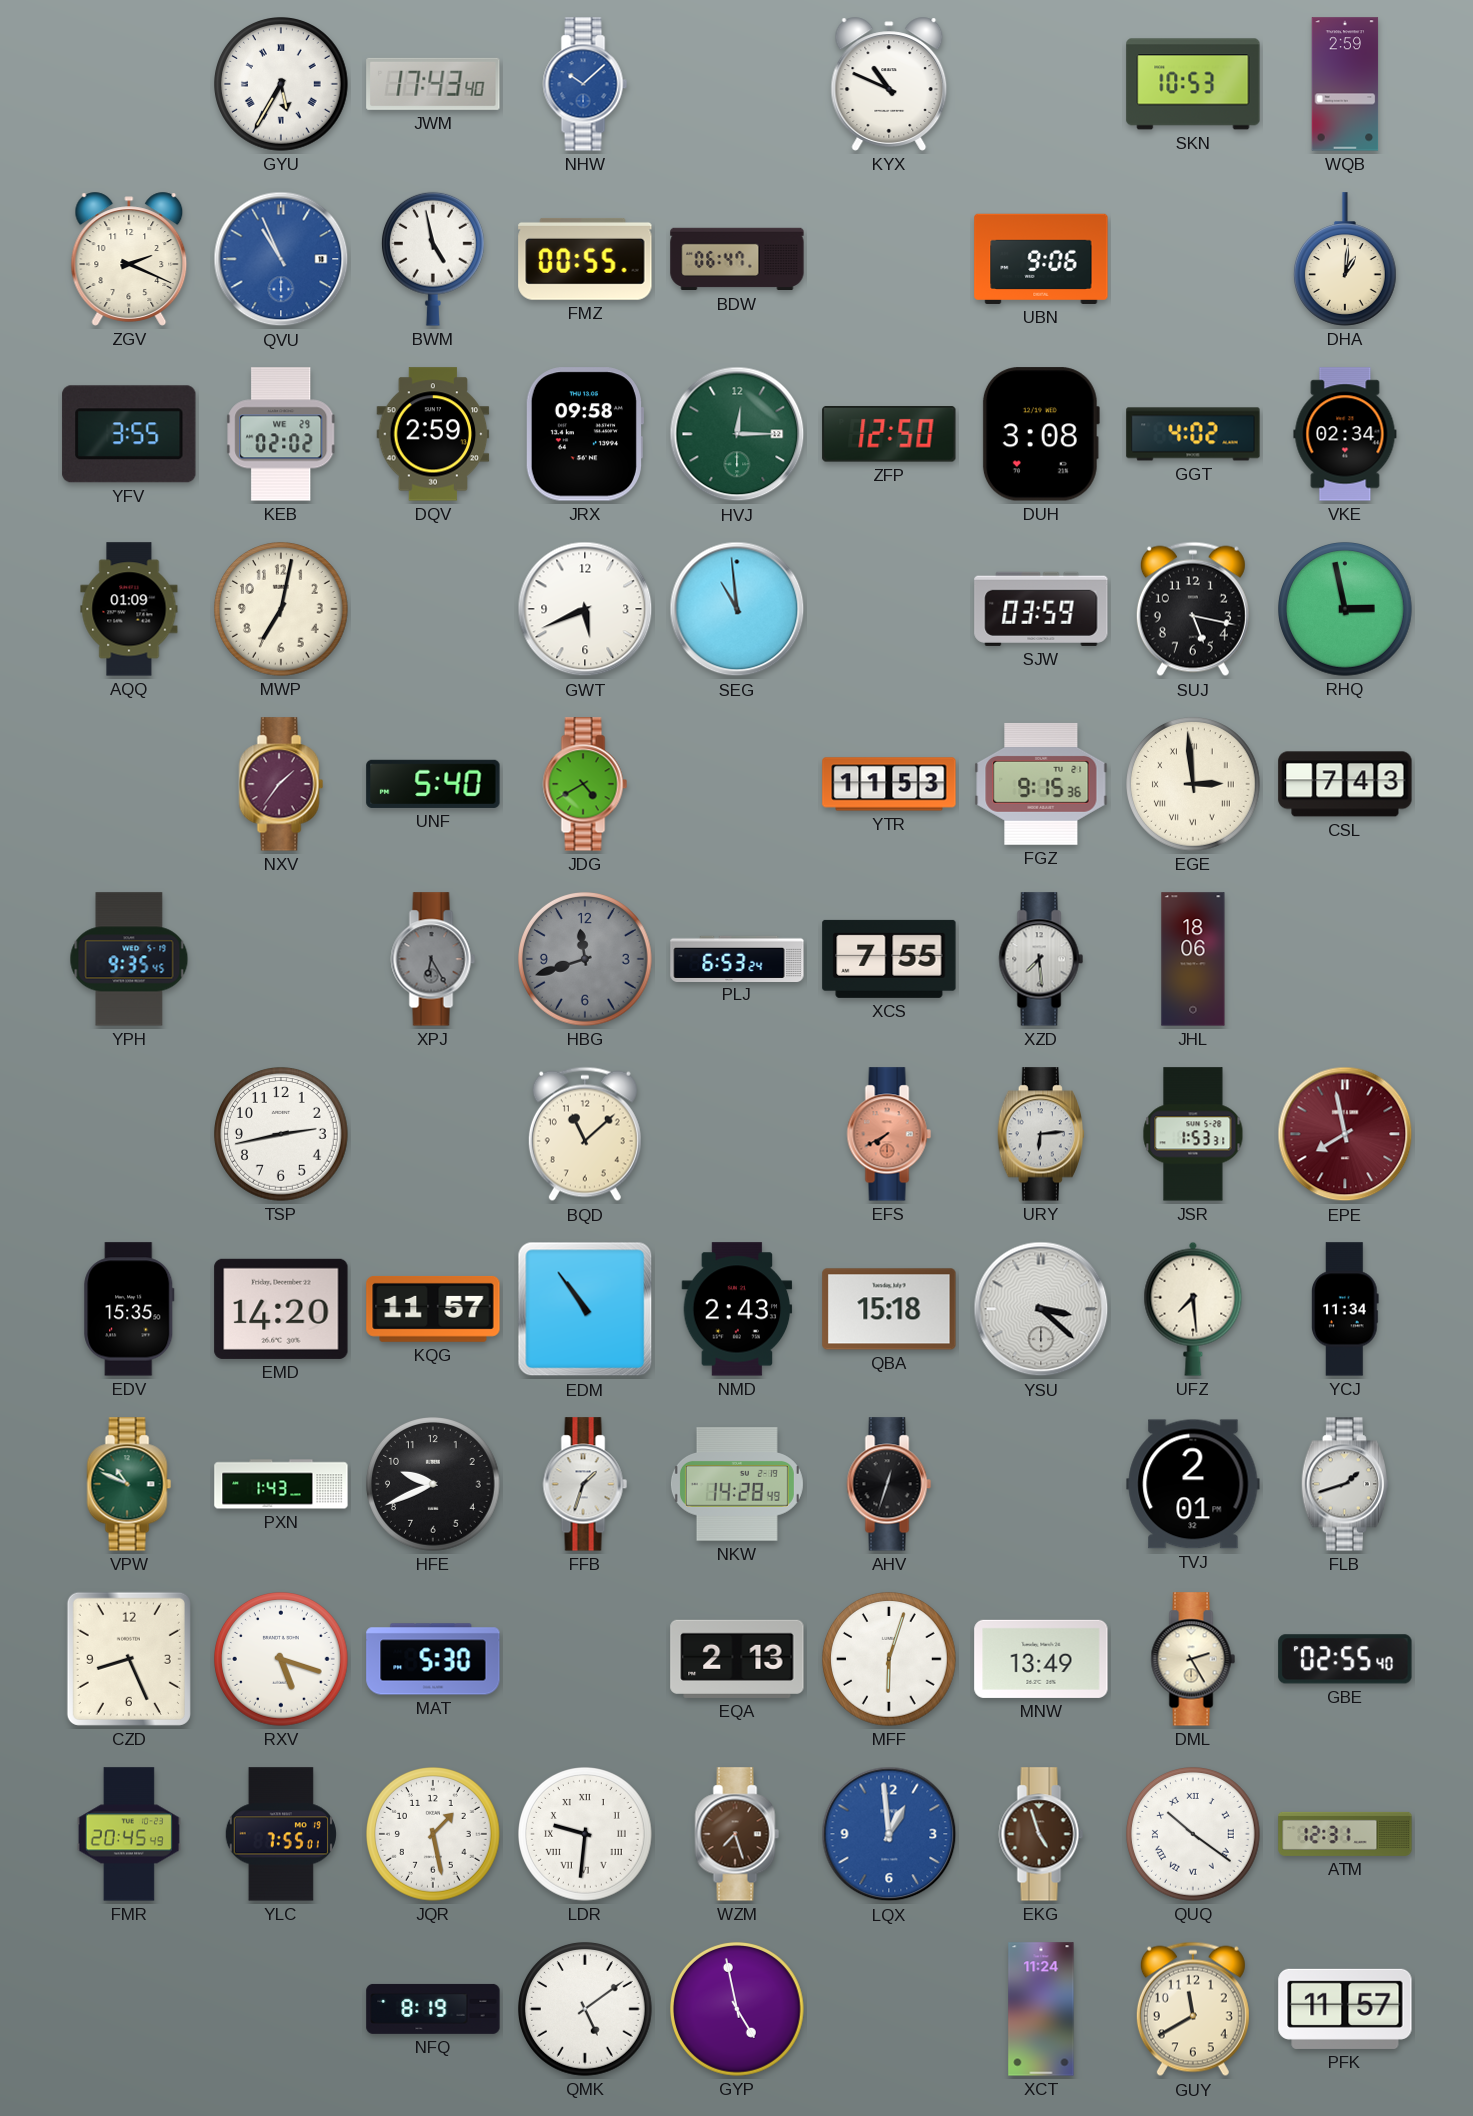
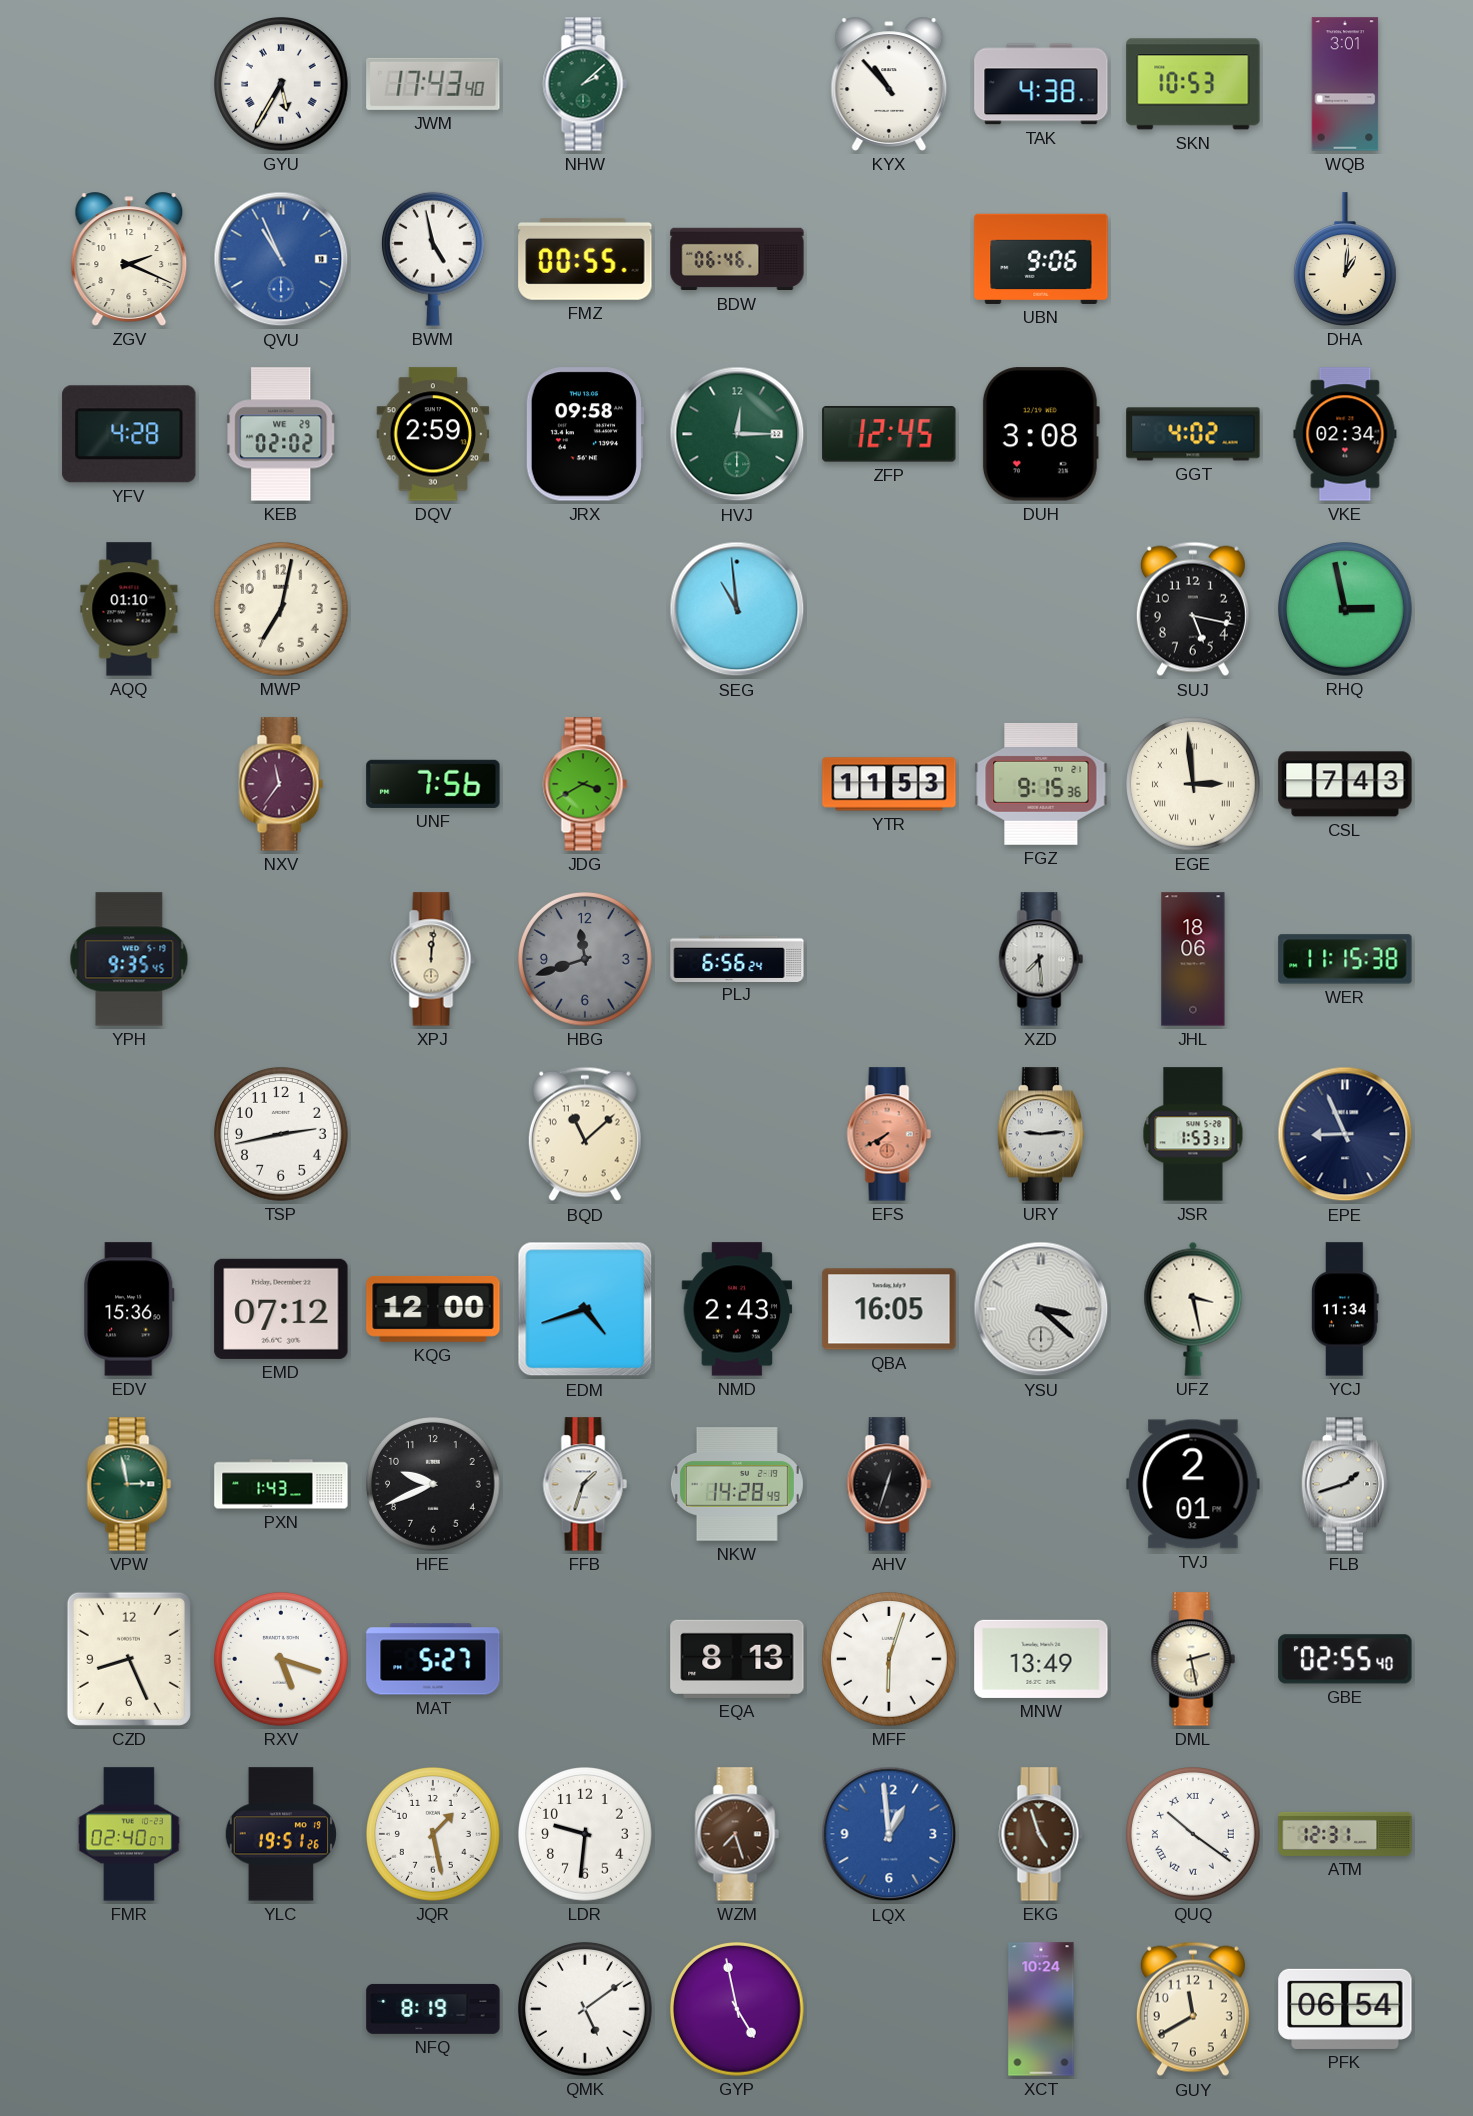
NHW: 10:08 -> 2:08 (585, 84)
NHW dial: blue -> green (585, 84)
KYX: 10:49 -> 10:53 (889, 84)
TAK: none -> 4:38 (1041, 84)
WQB: 2:59 -> 3:01 (1345, 84)
BDW: 06:47 -> 06:46 (737, 259)
YFV: 3:55 -> 4:28 (129, 434)
ZFP: 12:50 -> 12:45 (889, 435)
AQQ: 01:09 -> 01:10 (129, 609)
GWT: 5:41 -> none (585, 609)
SJW: 03:59 -> none (1041, 609)
NXV: 1:36 -> 11:36 (281, 784)
UNF: 5:40 -> 7:56 (433, 784)
JDG: 4:40 -> 3:40 (585, 784)
XPJ: 6:25 -> 12:01 (433, 959)
XPJ dial: grey -> cream (433, 959)
PLJ: 6:53 -> 6:56 (737, 958)
XCS: 7:55 -> none (889, 959)
WER: none -> 11:15 (1345, 959)
URY: 6:14 -> 9:14 (1041, 1134)
EPE: 7:58 -> 8:56 (1345, 1134)
EPE dial: burgundy -> navy (1345, 1134)
EDV: 15:35 -> 15:36 (129, 1309)
EMD: 14:20 -> 07:12 (281, 1309)
KQG: 11:57 -> 12:00 (433, 1309)
EDM: 10:54 -> 4:42 (585, 1309)
QBA: 15:18 -> 16:05 (889, 1309)
UFZ: 7:29 -> 3:28 (1193, 1309)
VPW: 10:49 -> 2:58 (129, 1484)
MAT: 5:30 -> 5:27 (433, 1659)
EQA: 2:13 -> 8:13 (737, 1659)
DML: 2:25 -> 2:28 (1193, 1659)
FMR: 20:45 -> 02:40 (129, 1834)
YLC: 7:55 -> 19:51 (281, 1834)
LDR numerals: Roman -> Arabic (586, 1835)
XCT: 11:24 -> 10:24 (1041, 2009)
PFK: 11:57 -> 06:54 (1345, 2009)
